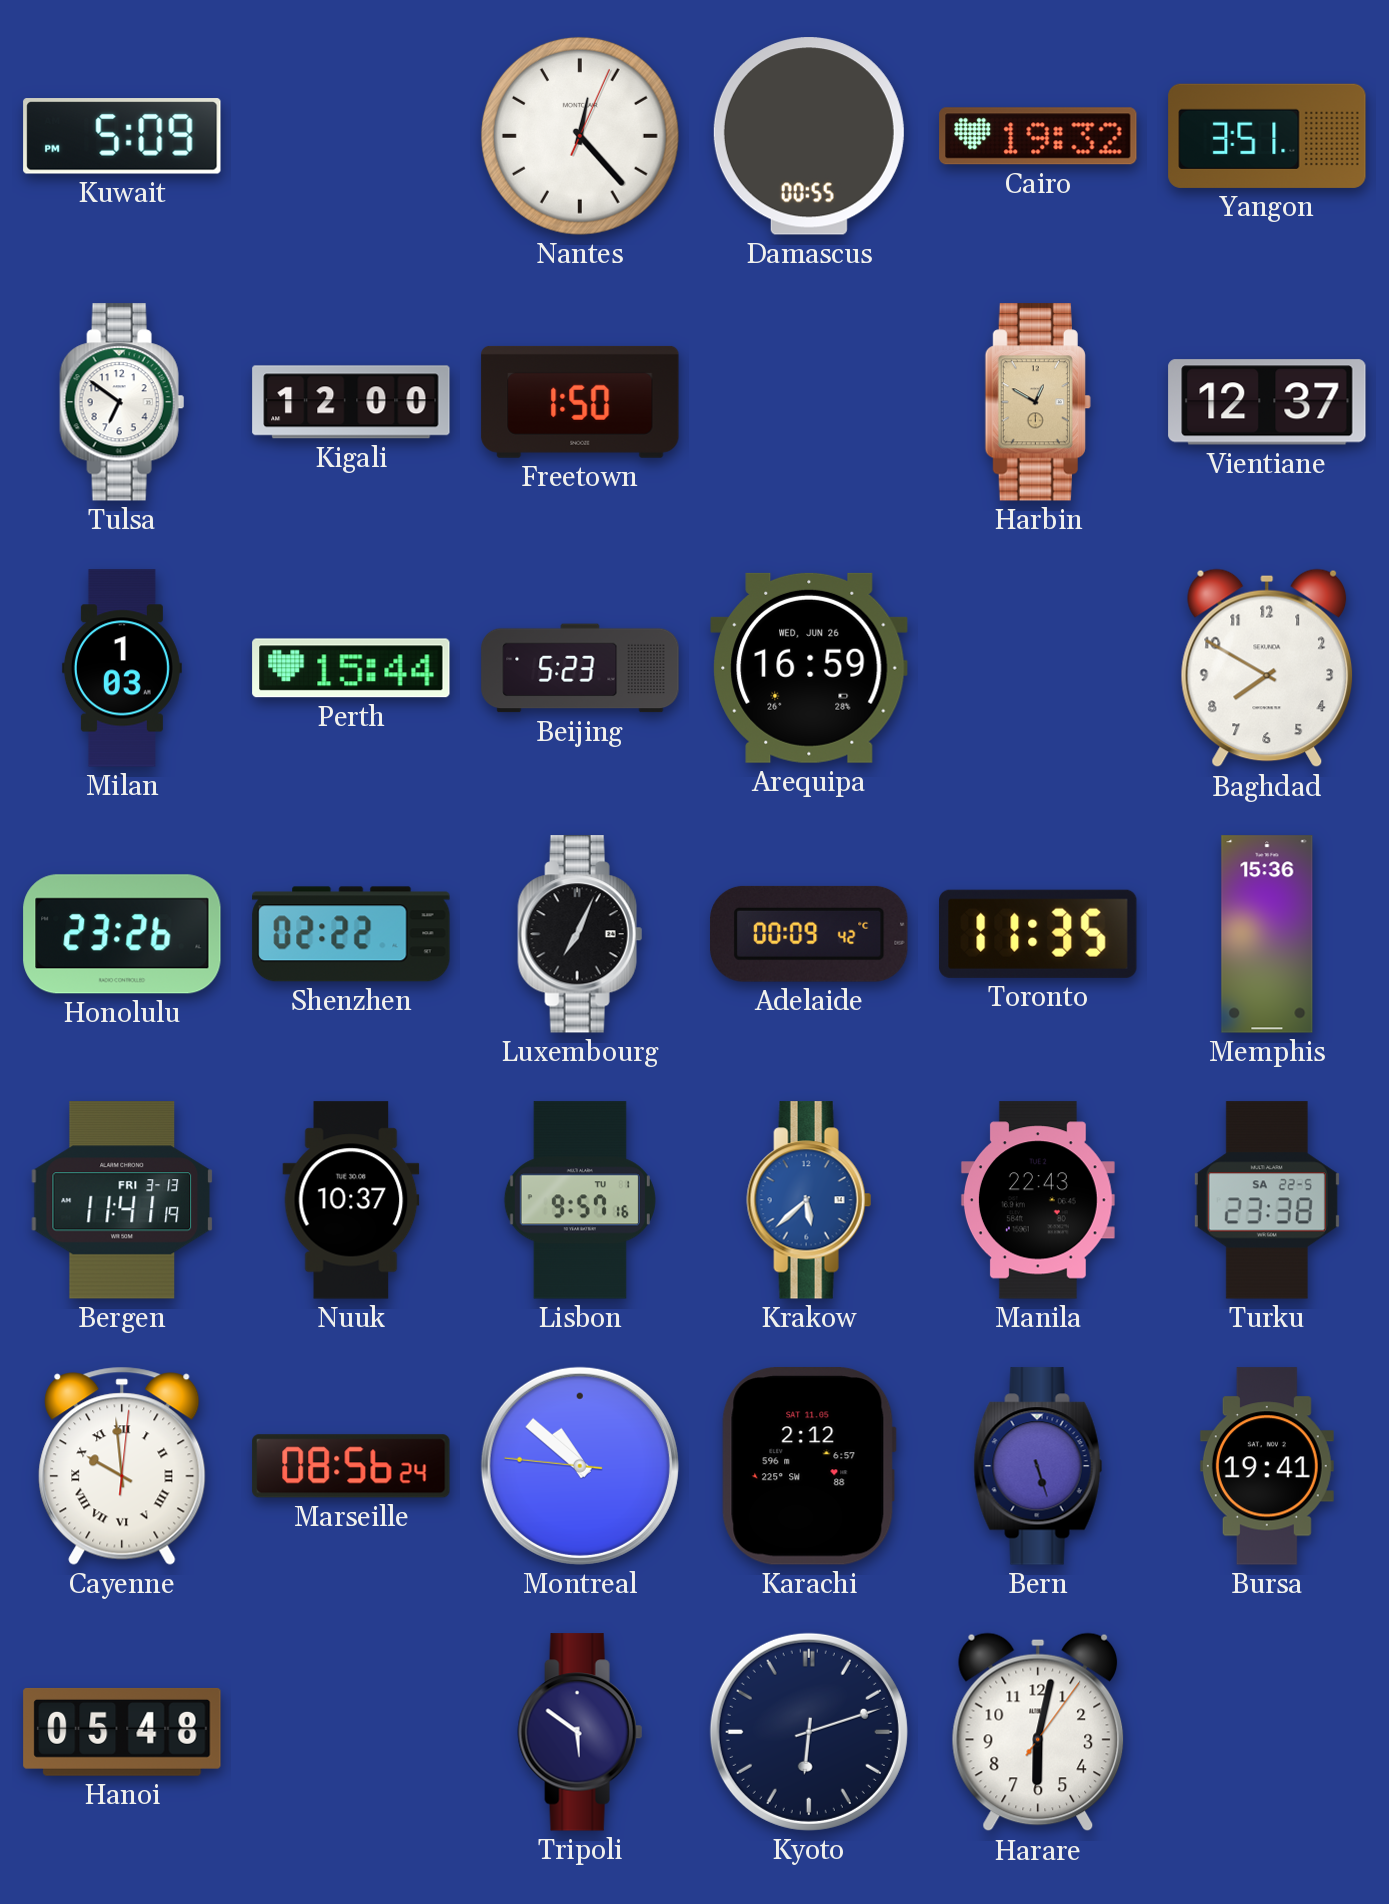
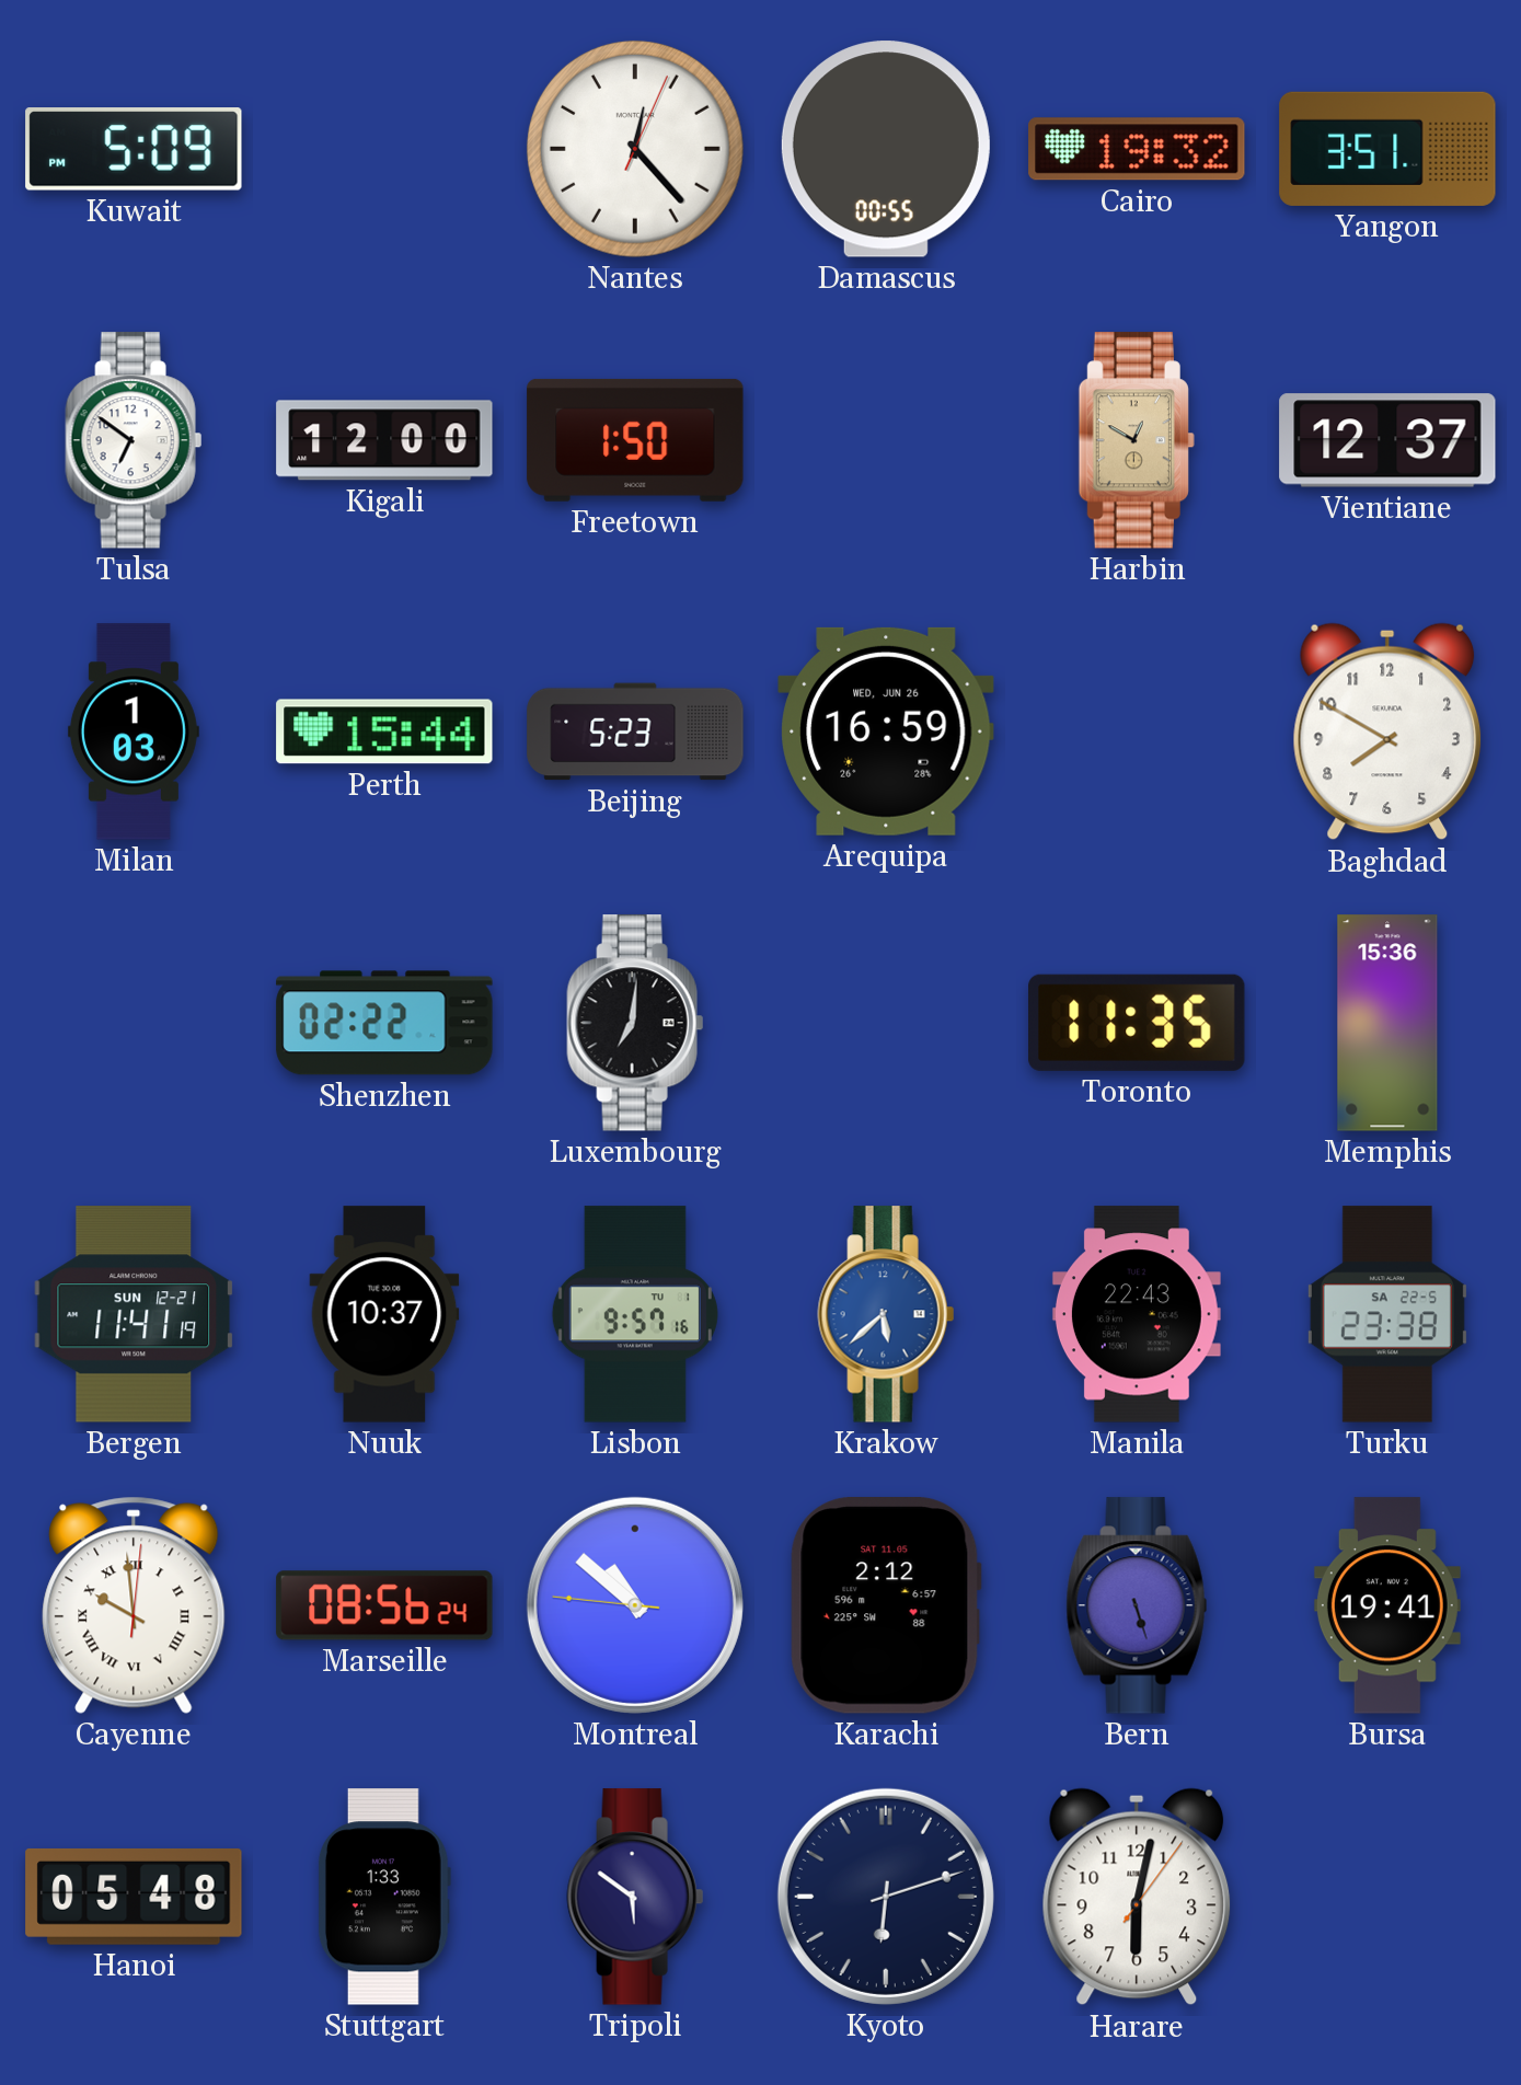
Honolulu: 23:26 -> none (122, 934)
Luxembourg: 7:04 -> 7:01 (635, 1023)
Adelaide: 00:09 -> none (809, 934)
Bergen date: FRI 3-13 -> SUN 12-21 (134, 1314)
Stuttgart: none -> 1:33 (383, 1897)
